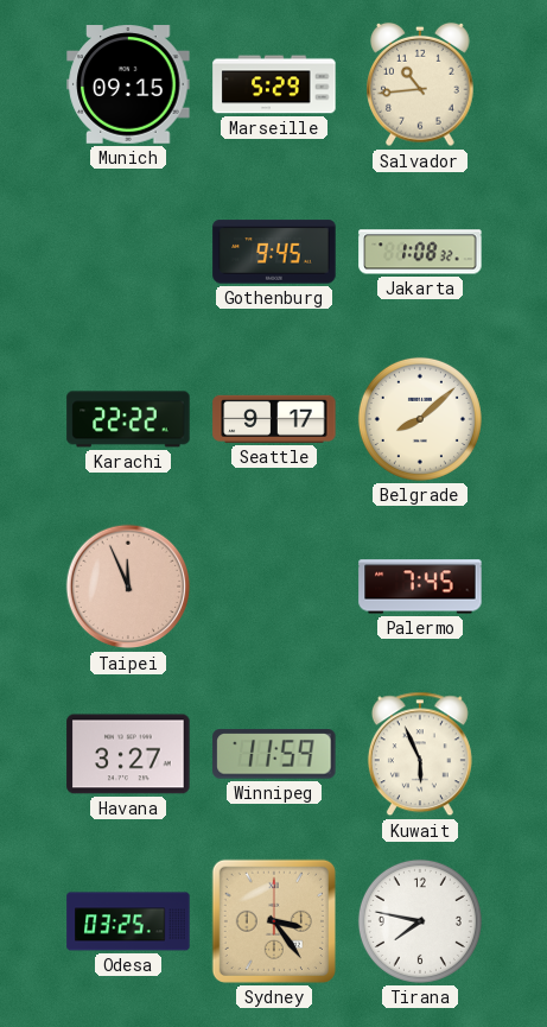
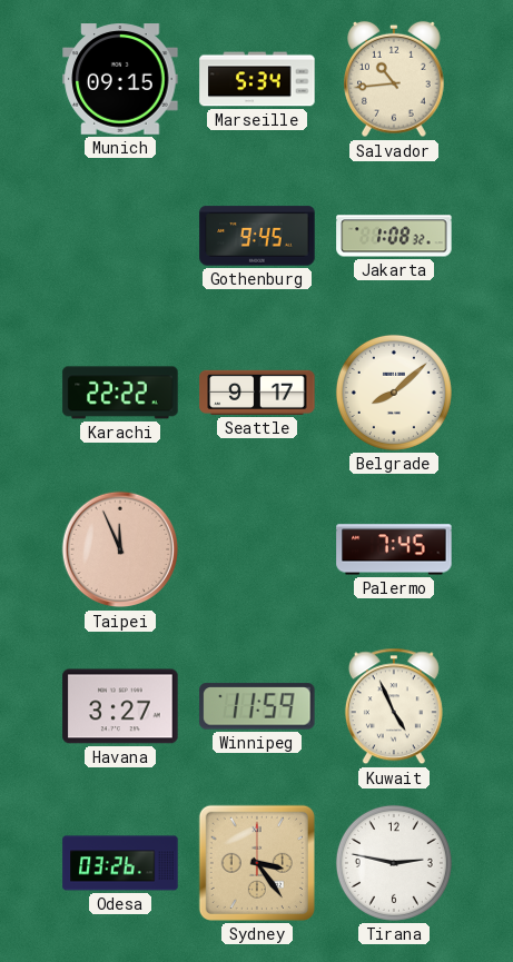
Marseille: 5:29 -> 5:34 (257, 79)
Kuwait: 5:56 -> 4:56 (394, 706)
Odesa: 03:25 -> 03:26 (120, 863)
Tirana: 7:47 -> 2:47 (394, 863)
